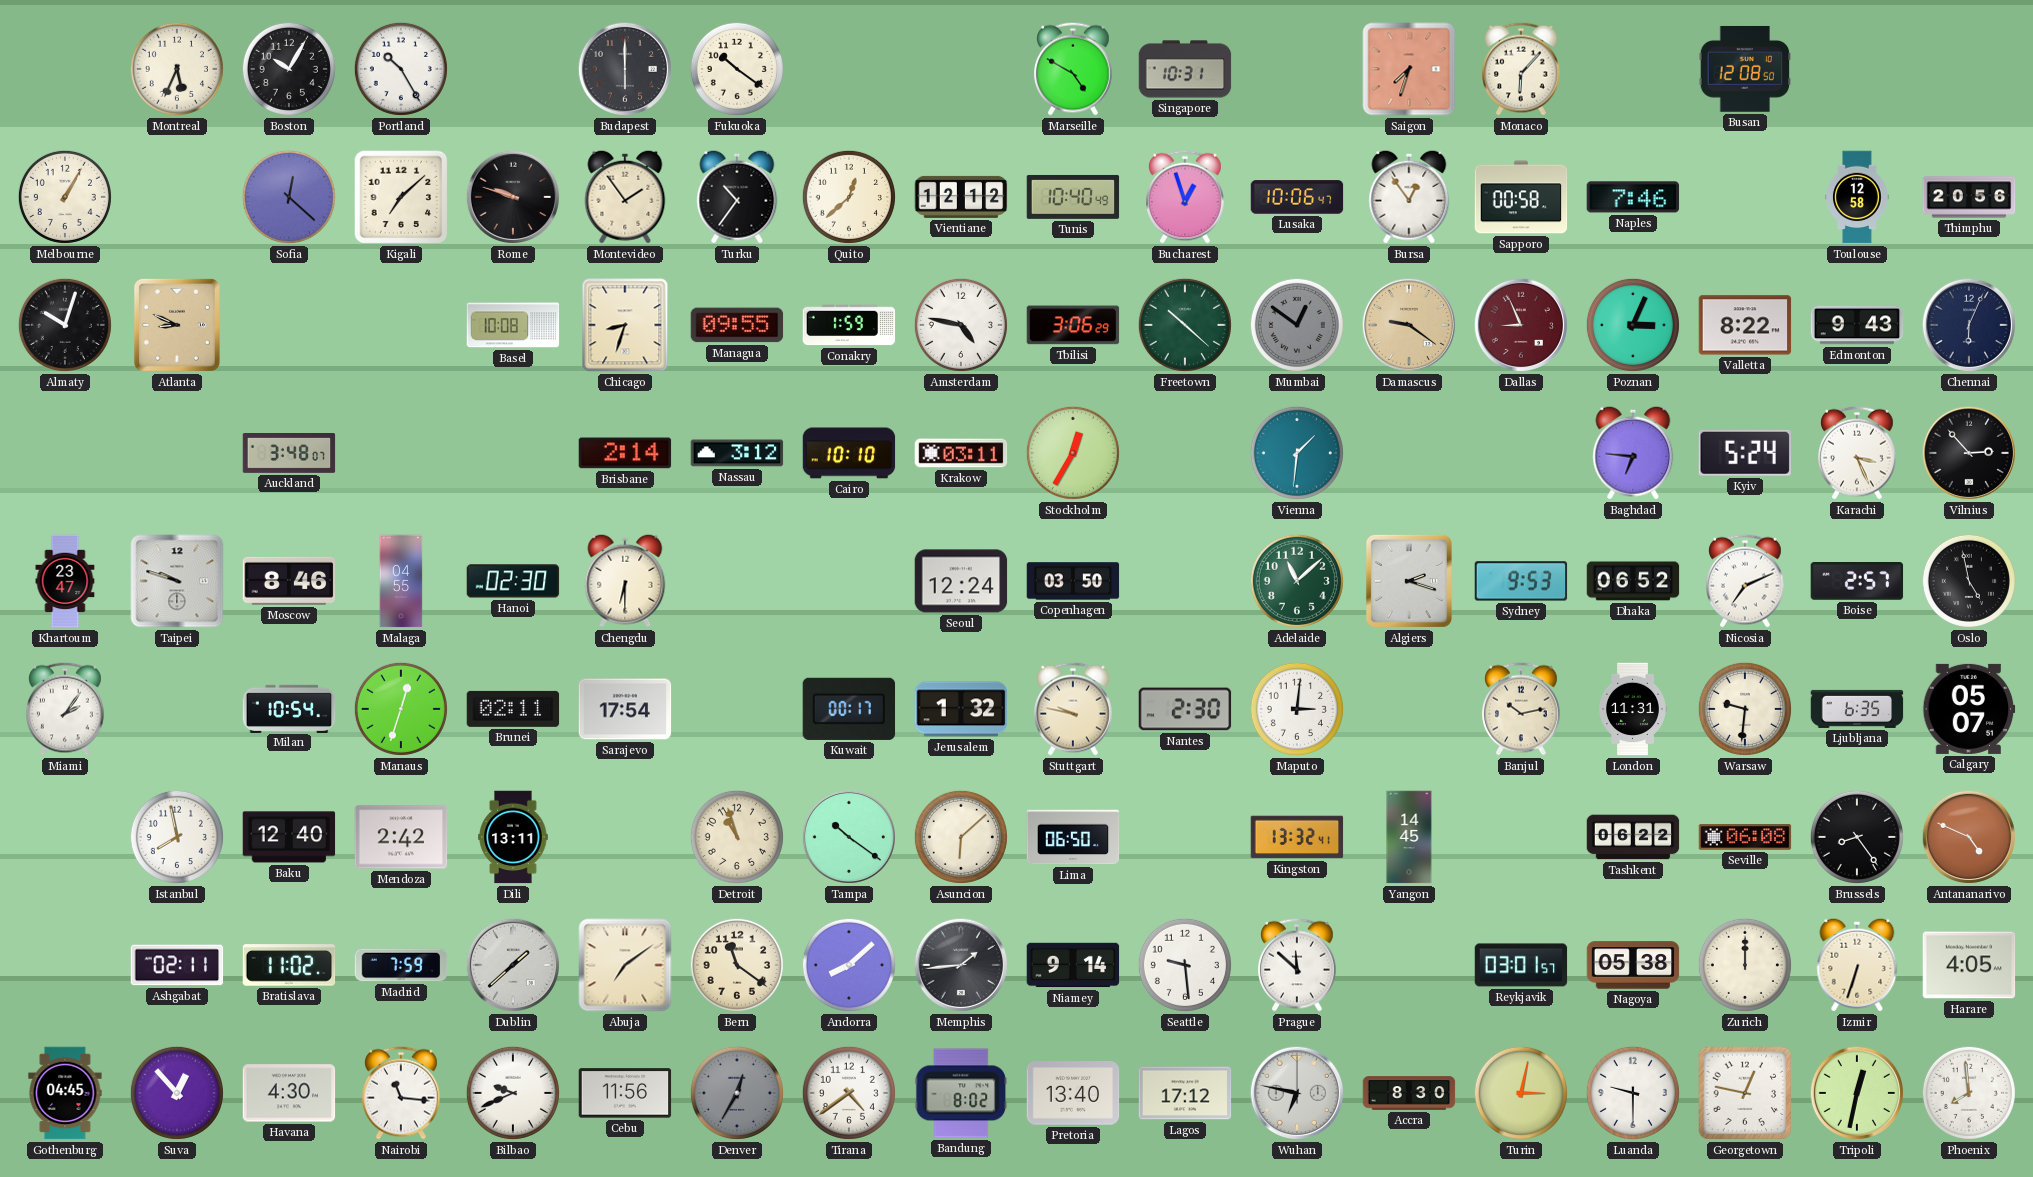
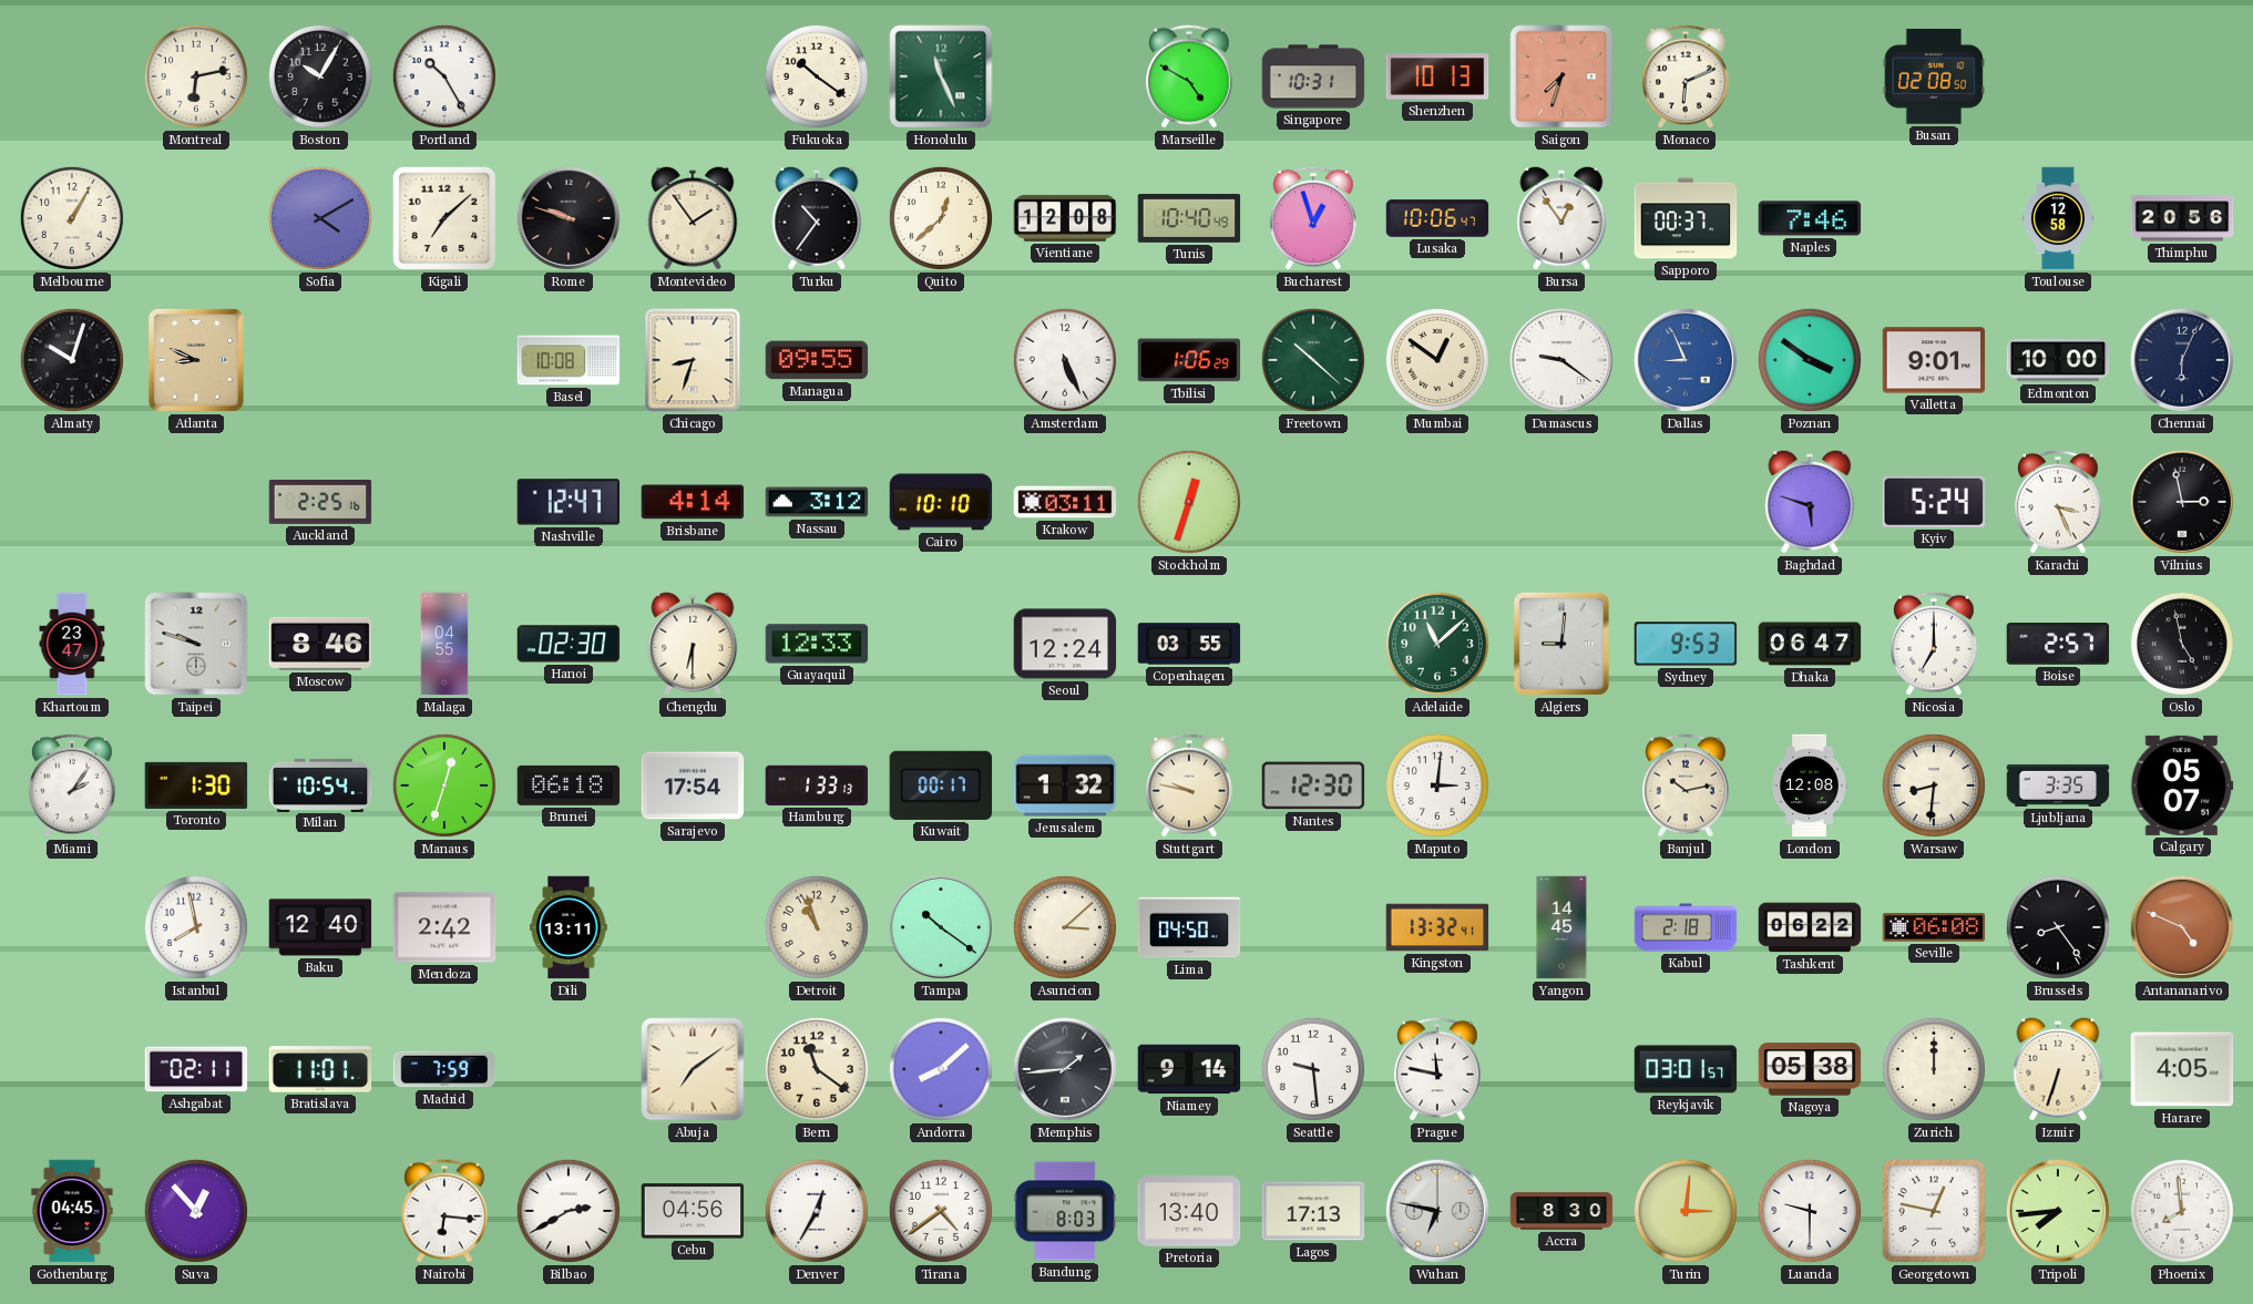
Montreal: 5:34 -> 6:13 (196, 76)
Budapest: 6:00 -> none (625, 69)
Honolulu: none -> 11:26 (941, 76)
Shenzhen: none -> 10:13 (1437, 76)
Monaco: 6:07 -> 6:11 (1686, 76)
Busan: 12:08 -> 02:08 (1934, 76)
Sofia: 12:22 -> 4:10 (320, 218)
Vientiane: 12:12 -> 12:08 (1065, 218)
Sapporo: 00:58 -> 00:37 (1686, 218)
Conakry: 1:59 -> none (849, 325)
Amsterdam: 4:47 -> 5:26 (1065, 360)
Tbilisi: 3:06 -> 1:06 (1189, 360)
Mumbai dial: grey -> cream (1437, 360)
Damascus dial: champagne -> white (1561, 360)
Dallas dial: burgundy -> blue (1686, 360)
Poznan: 3:04 -> 3:51 (1810, 360)
Valletta: 8:22 -> 9:01 (1934, 360)
Edmonton: 9:43 -> 10:00 (2058, 360)
Auckland: 3:48 -> 2:25 (320, 503)
Nashville: none -> 12:47 (569, 502)
Brisbane: 2:14 -> 4:14 (693, 502)
Stockholm: 12:35 -> 12:33 (1189, 502)
Vienna: 1:31 -> none (1297, 453)
Baghdad: 6:46 -> 5:48 (1810, 502)
Vilnius: 2:53 -> 2:58 (2182, 502)
Guayaquil: none -> 12:33 (817, 644)
Copenhagen: 03:50 -> 03:55 (1189, 644)
Algiers: 2:18 -> 9:01 (1561, 644)
Dhaka: 06:52 -> 06:47 (1810, 644)
Nicosia: 7:11 -> 7:00 (1934, 644)
Toronto: none -> 1:30 (196, 786)
Brunei: 02:11 -> 06:18 (569, 786)
Hamburg: none -> 1:33 (817, 786)
Nantes: 2:30 -> 12:30 (1313, 786)
London: 11:31 -> 12:08 (1810, 786)
Warsaw: 9:31 -> 8:31 (1934, 786)
Ljubljana: 6:35 -> 3:35 (2058, 786)
Asuncion: 6:08 -> 3:08 (1065, 927)
Lima: 06:50 -> 04:50 (1189, 927)
Kabul: none -> 2:18 (1686, 927)
Bratislava: 11:02 -> 11:01 (320, 1069)
Dublin: 1:38 -> none (513, 965)
Prague: 11:52 -> 11:47 (1437, 1069)
Havana: 4:30 -> none (289, 1093)
Nairobi: 11:16 -> 6:16 (444, 1211)
Bilbao: 9:41 -> 2:40 (569, 1211)
Cebu: 11:56 -> 04:56 (693, 1211)
Denver dial: grey -> white (817, 1211)
Bandung: 8:02 -> 8:03 (1065, 1211)
Lagos: 17:12 -> 17:13 (1313, 1211)
Turin: 3:02 -> 3:01 (1686, 1211)
Tripoli: 12:32 -> 7:44 (2058, 1211)
